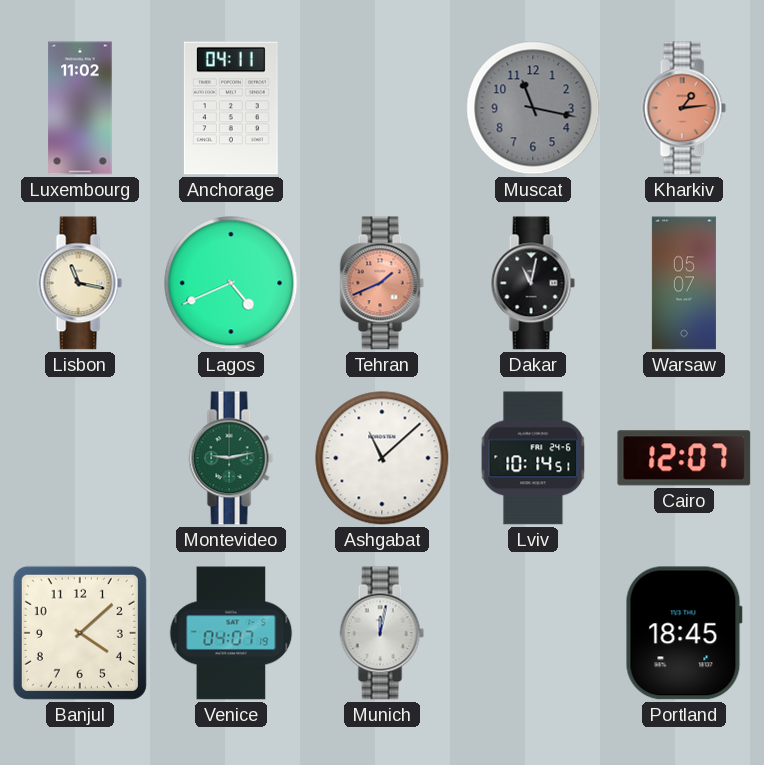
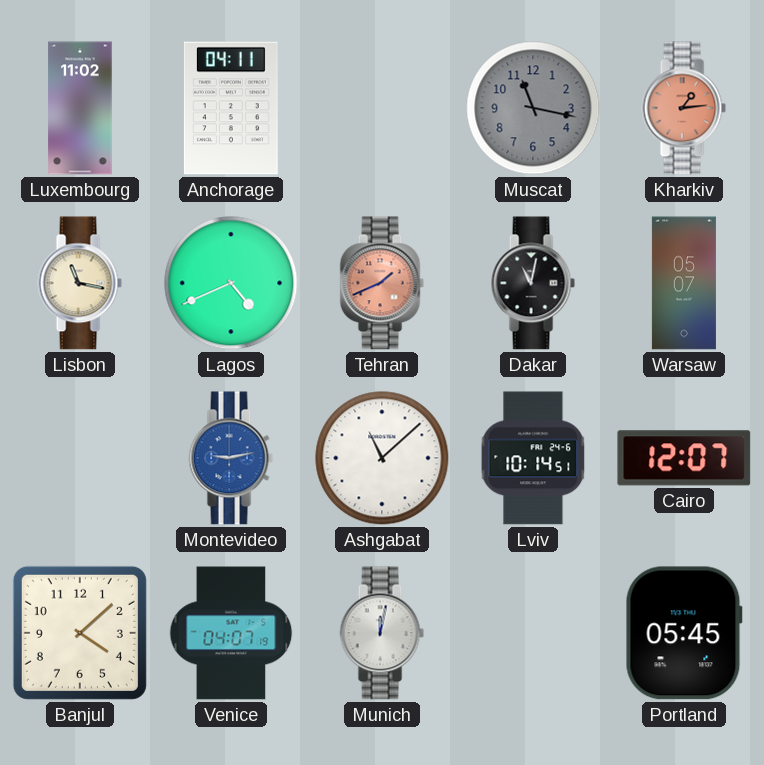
Montevideo dial: green -> blue (231, 458)
Portland: 18:45 -> 05:45 (684, 633)
